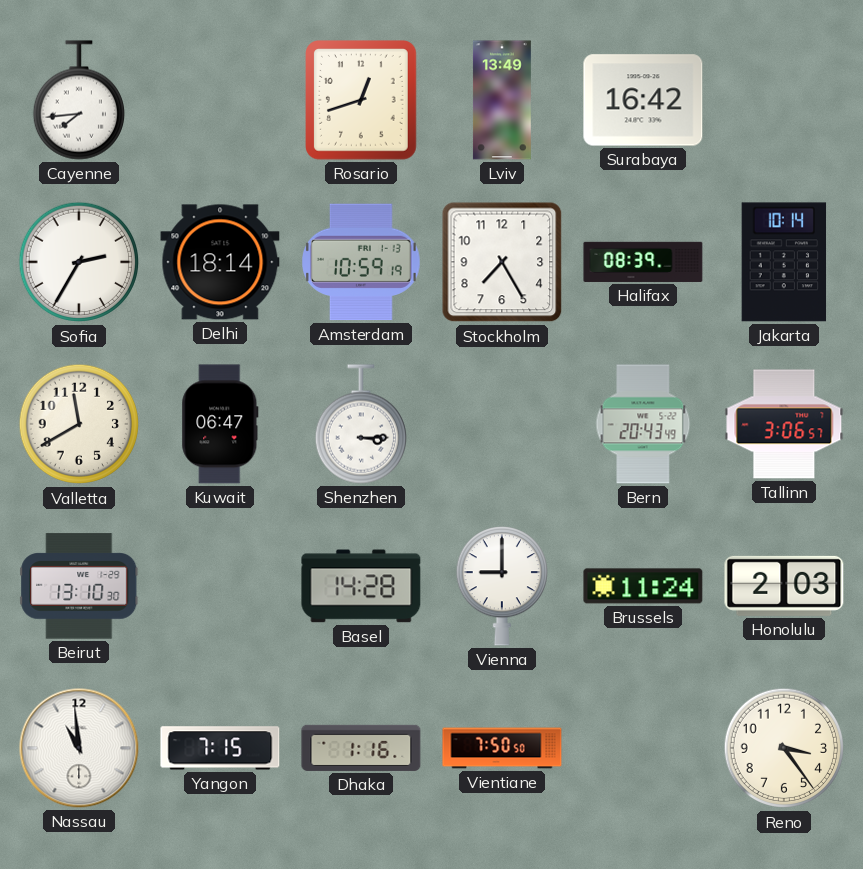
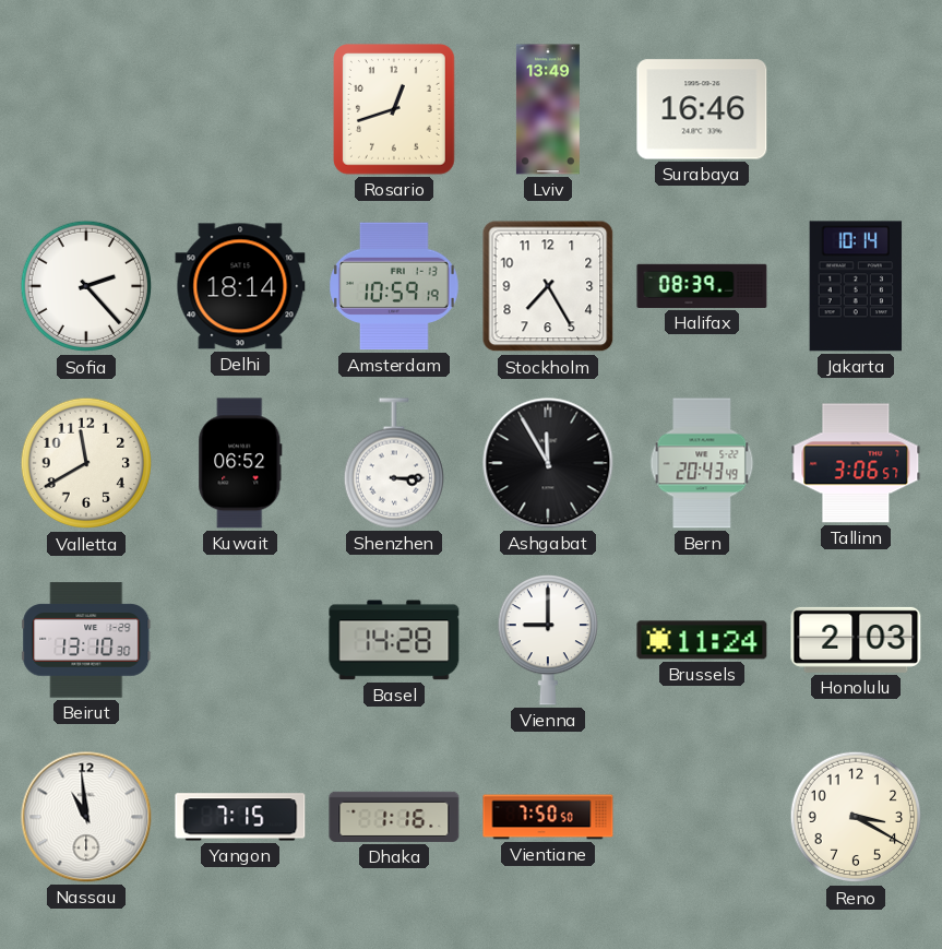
Cayenne: 7:44 -> none (79, 100)
Surabaya: 16:42 -> 16:46 (702, 109)
Sofia: 2:35 -> 2:23 (86, 286)
Kuwait: 06:47 -> 06:52 (240, 463)
Ashgabat: none -> 11:55 (548, 463)
Reno: 3:24 -> 3:20 (856, 817)
